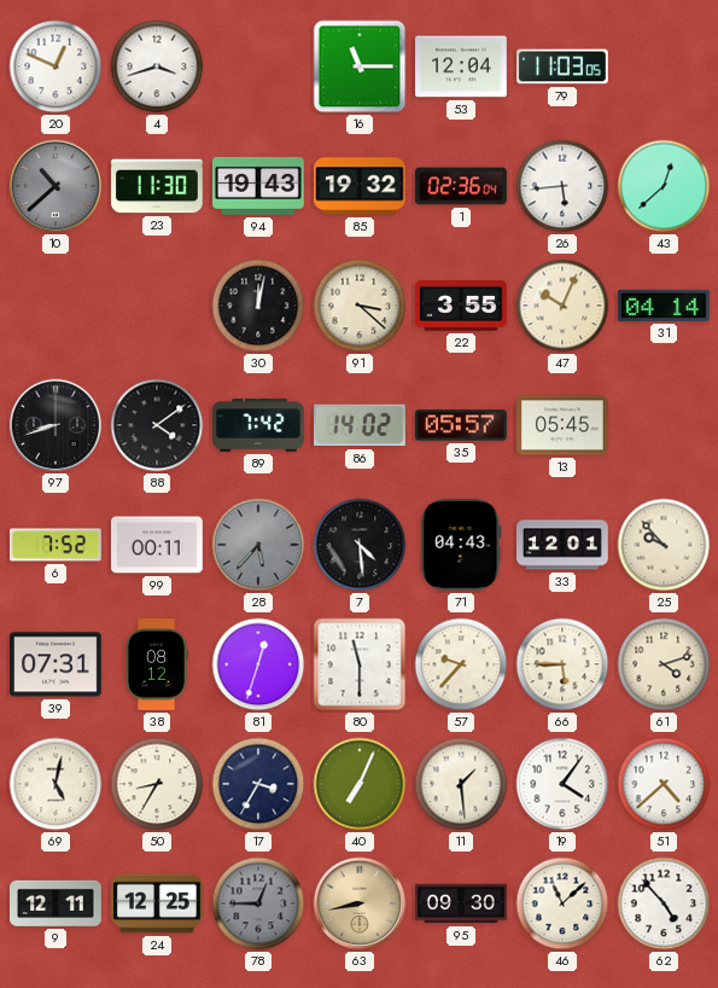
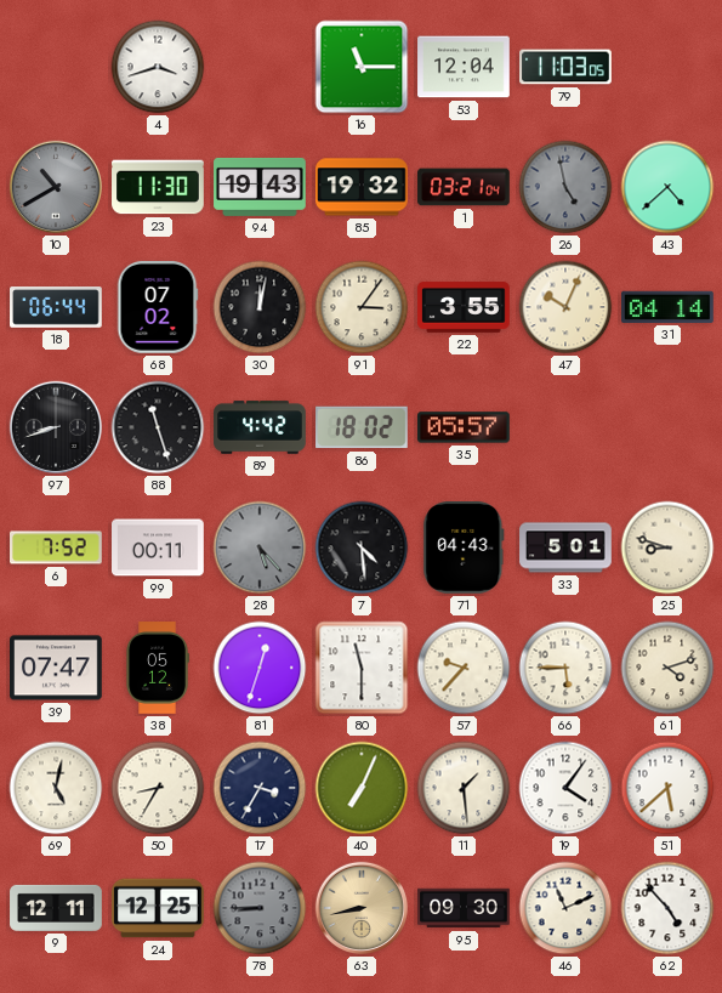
20: 12:49 -> none (56, 66)
10: 10:38 -> 10:40 (56, 187)
1: 02:36 -> 03:21 (464, 187)
26: 5:44 -> 4:58 (565, 187)
26 dial: white -> grey (565, 187)
43: 12:38 -> 4:38 (667, 187)
18: none -> 06:44 (57, 307)
68: none -> 07:02 (158, 308)
91: 3:22 -> 3:06 (362, 307)
88: 4:09 -> 11:27 (158, 427)
89: 7:42 -> 4:42 (260, 427)
86: 14:02 -> 18:02 (363, 427)
13: 05:45 -> none (564, 425)
28: 5:37 -> 5:23 (260, 547)
33: 12:01 -> 5:01 (565, 547)
25: 9:53 -> 8:48 (667, 547)
39: 07:31 -> 07:47 (57, 668)
38: 08:12 -> 05:12 (158, 668)
51: 4:38 -> 5:38 (667, 788)
78: 12:45 -> 8:45 (260, 908)
46: 11:08 -> 11:11 (565, 908)
